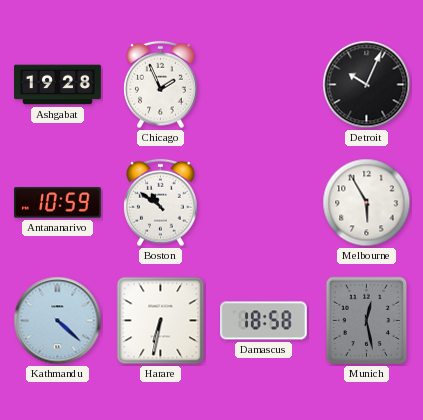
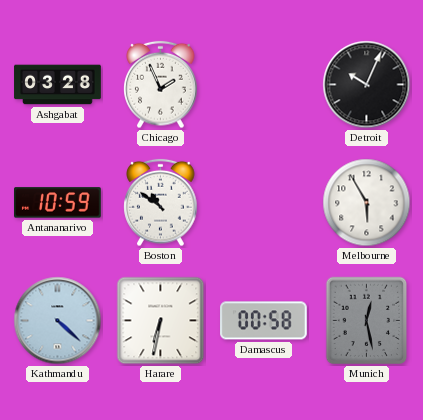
Ashgabat: 19:28 -> 03:28 (58, 85)
Damascus: 18:58 -> 00:58 (264, 321)
